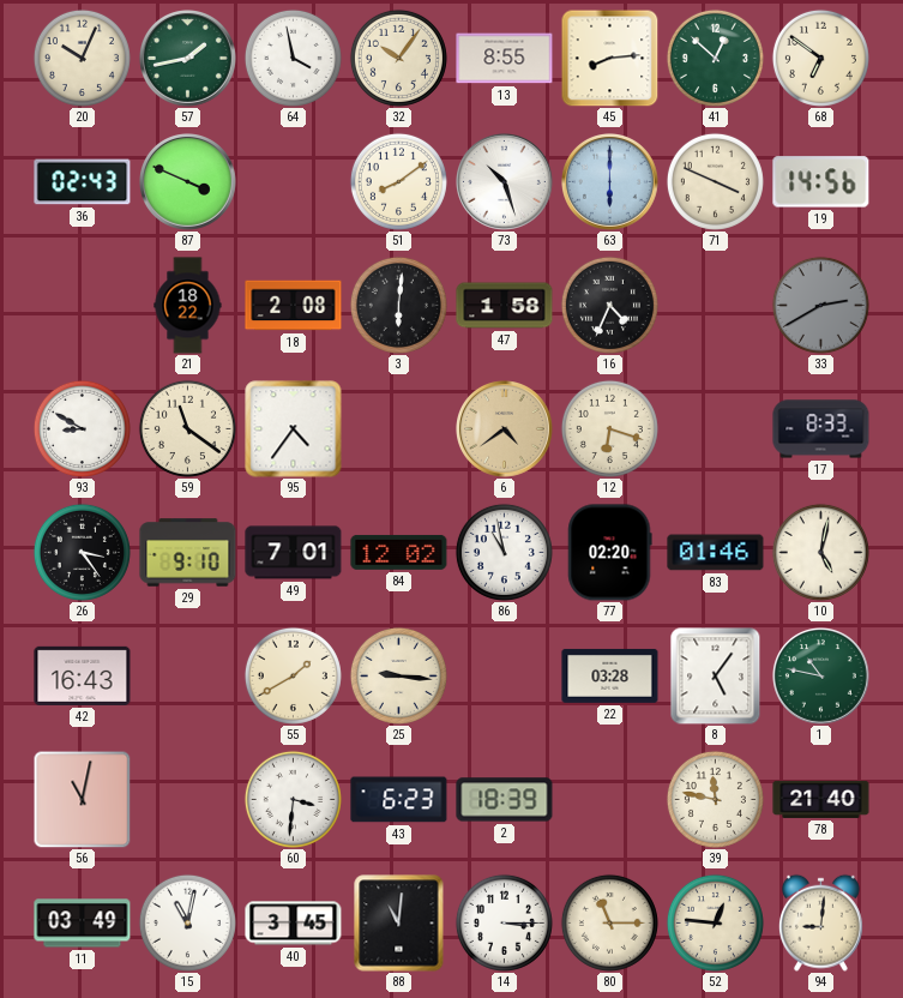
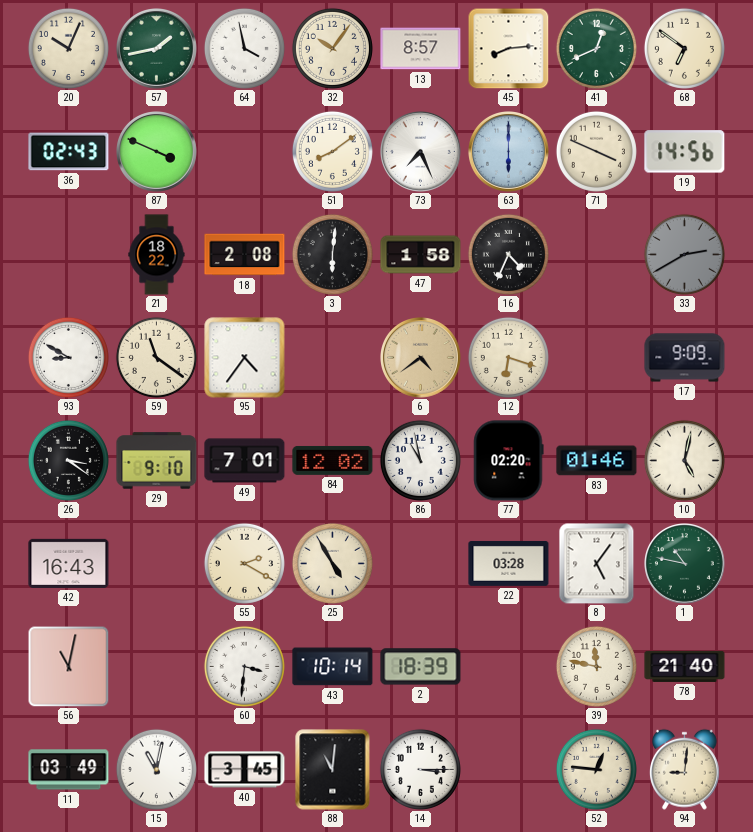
13: 8:55 -> 8:57 (421, 49)
41: 12:52 -> 12:41 (596, 48)
73: 10:27 -> 7:26 (421, 152)
17: 8:33 -> 9:09 (685, 358)
26: 3:24 -> 3:21 (68, 460)
55: 1:40 -> 2:20 (244, 563)
25: 9:16 -> 4:55 (332, 563)
43: 6:23 -> 10:14 (333, 667)
80: 11:15 -> none (609, 922)
